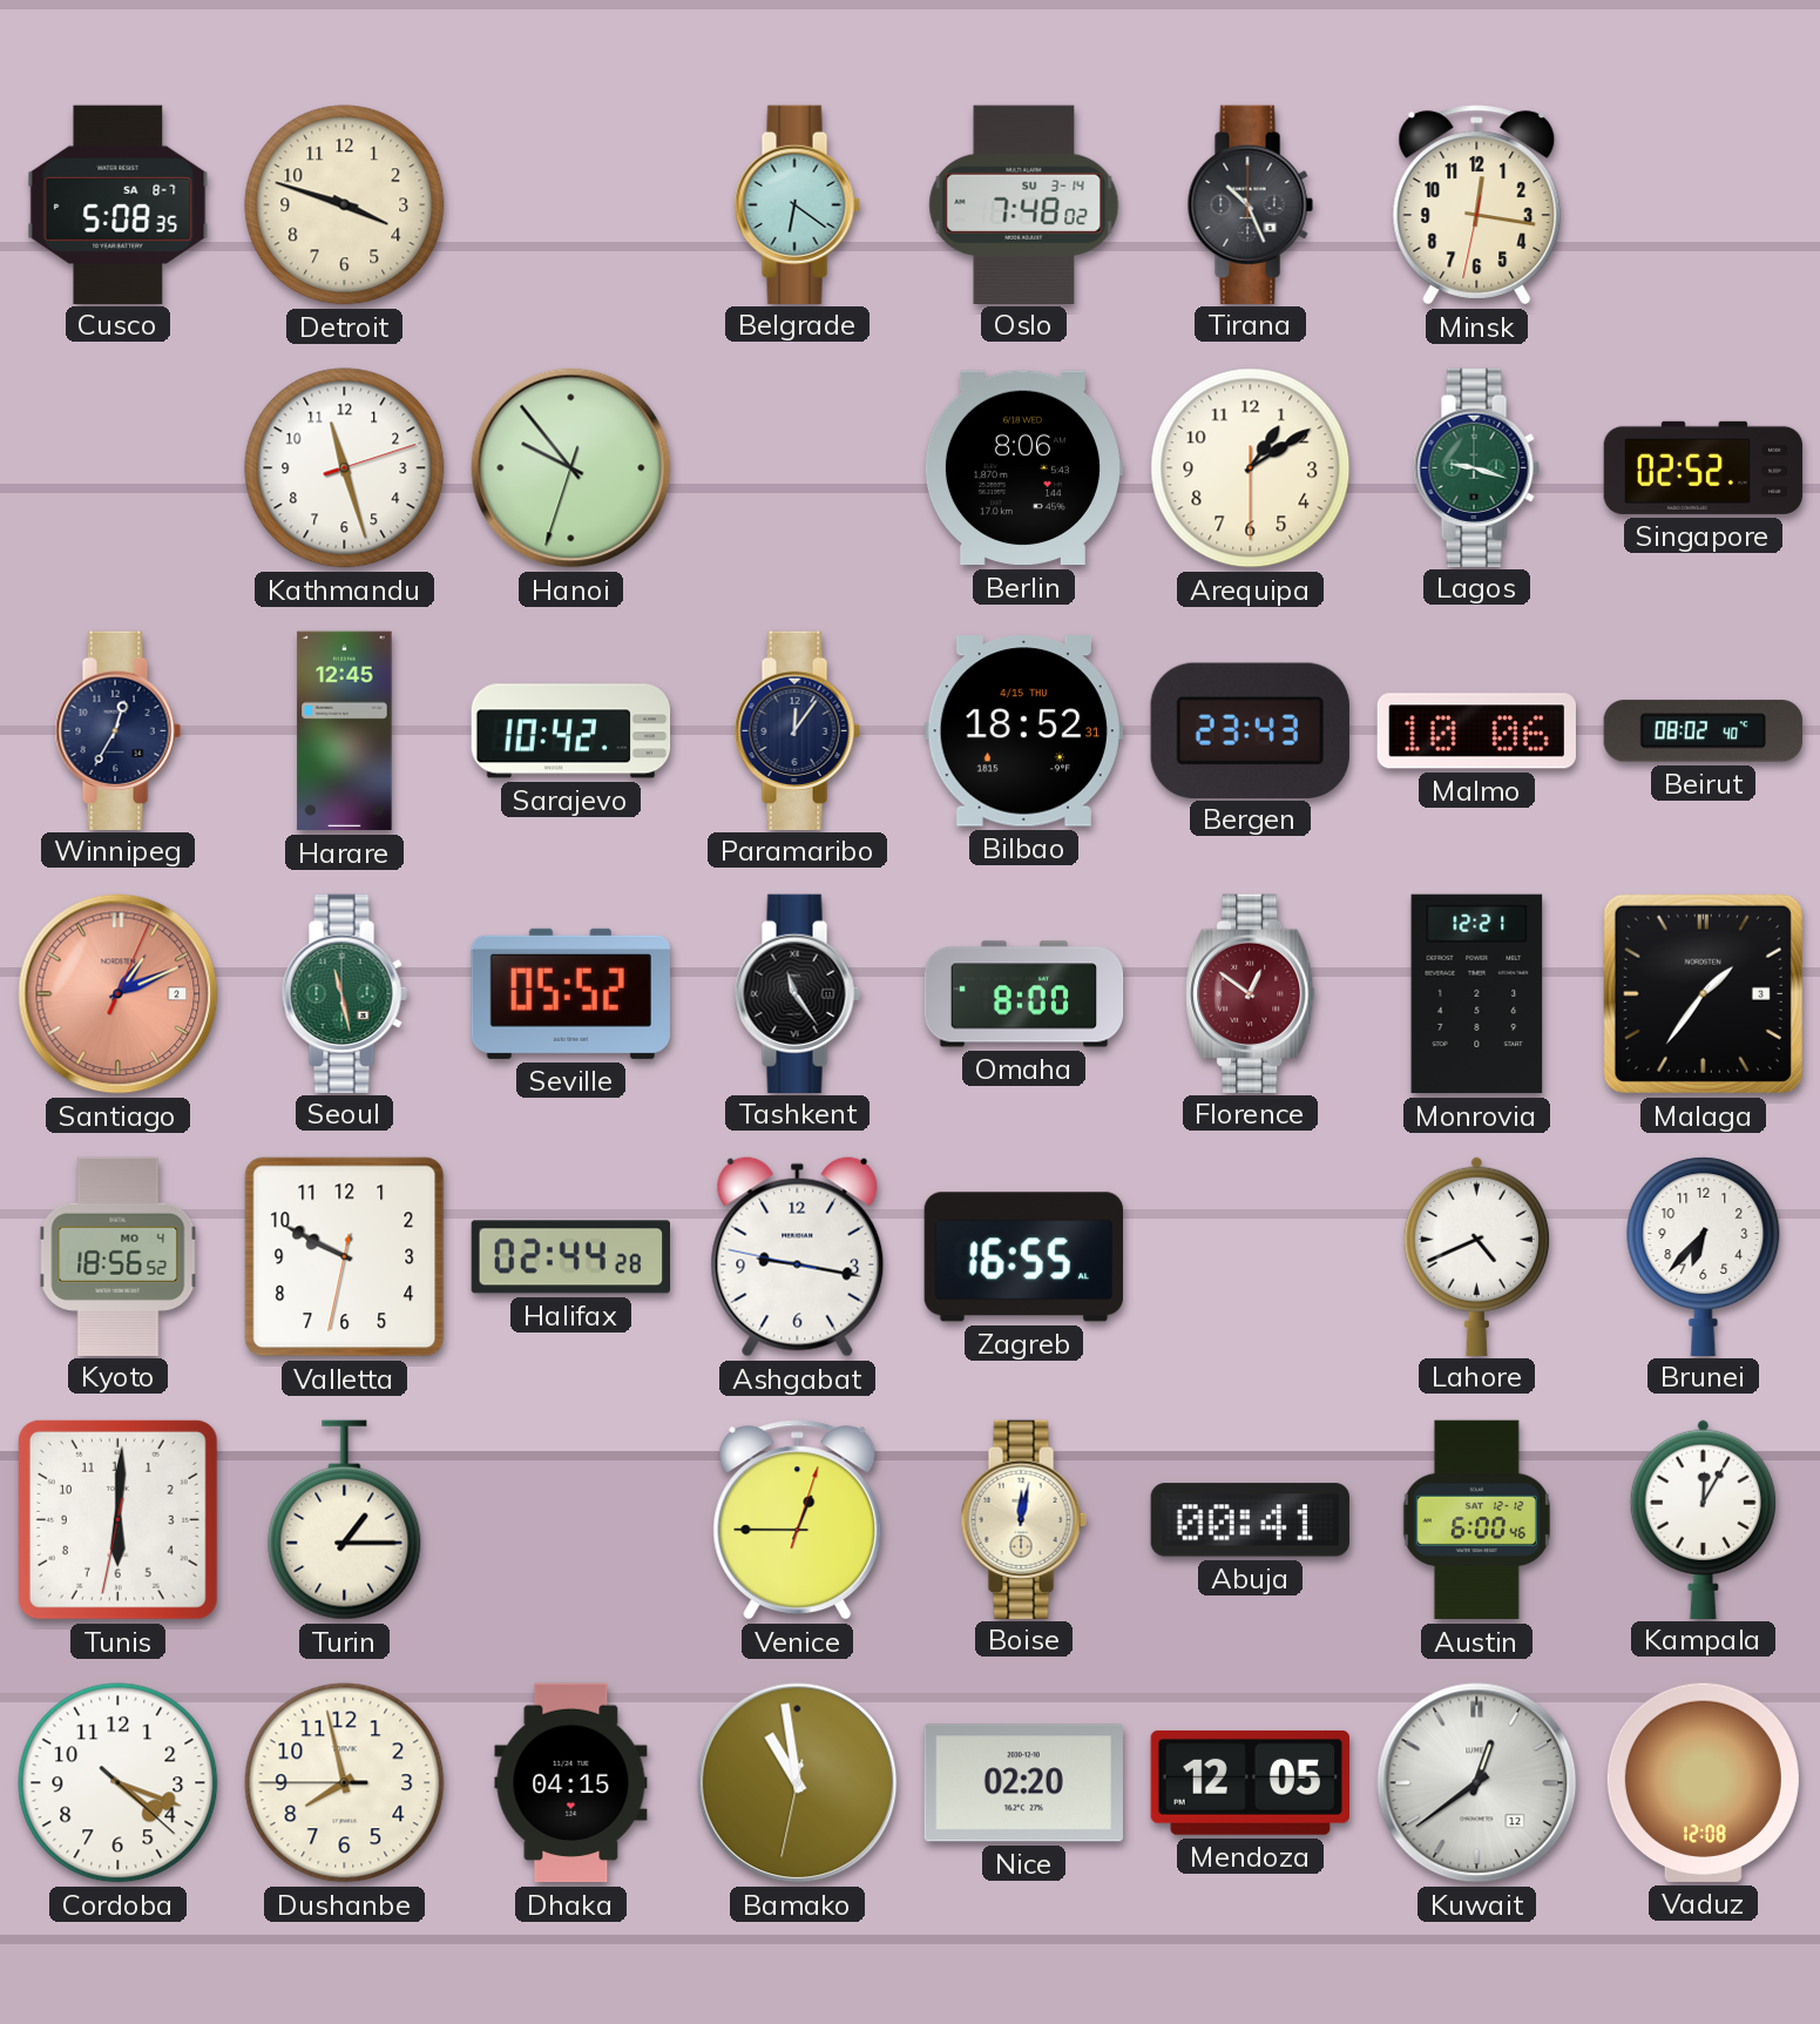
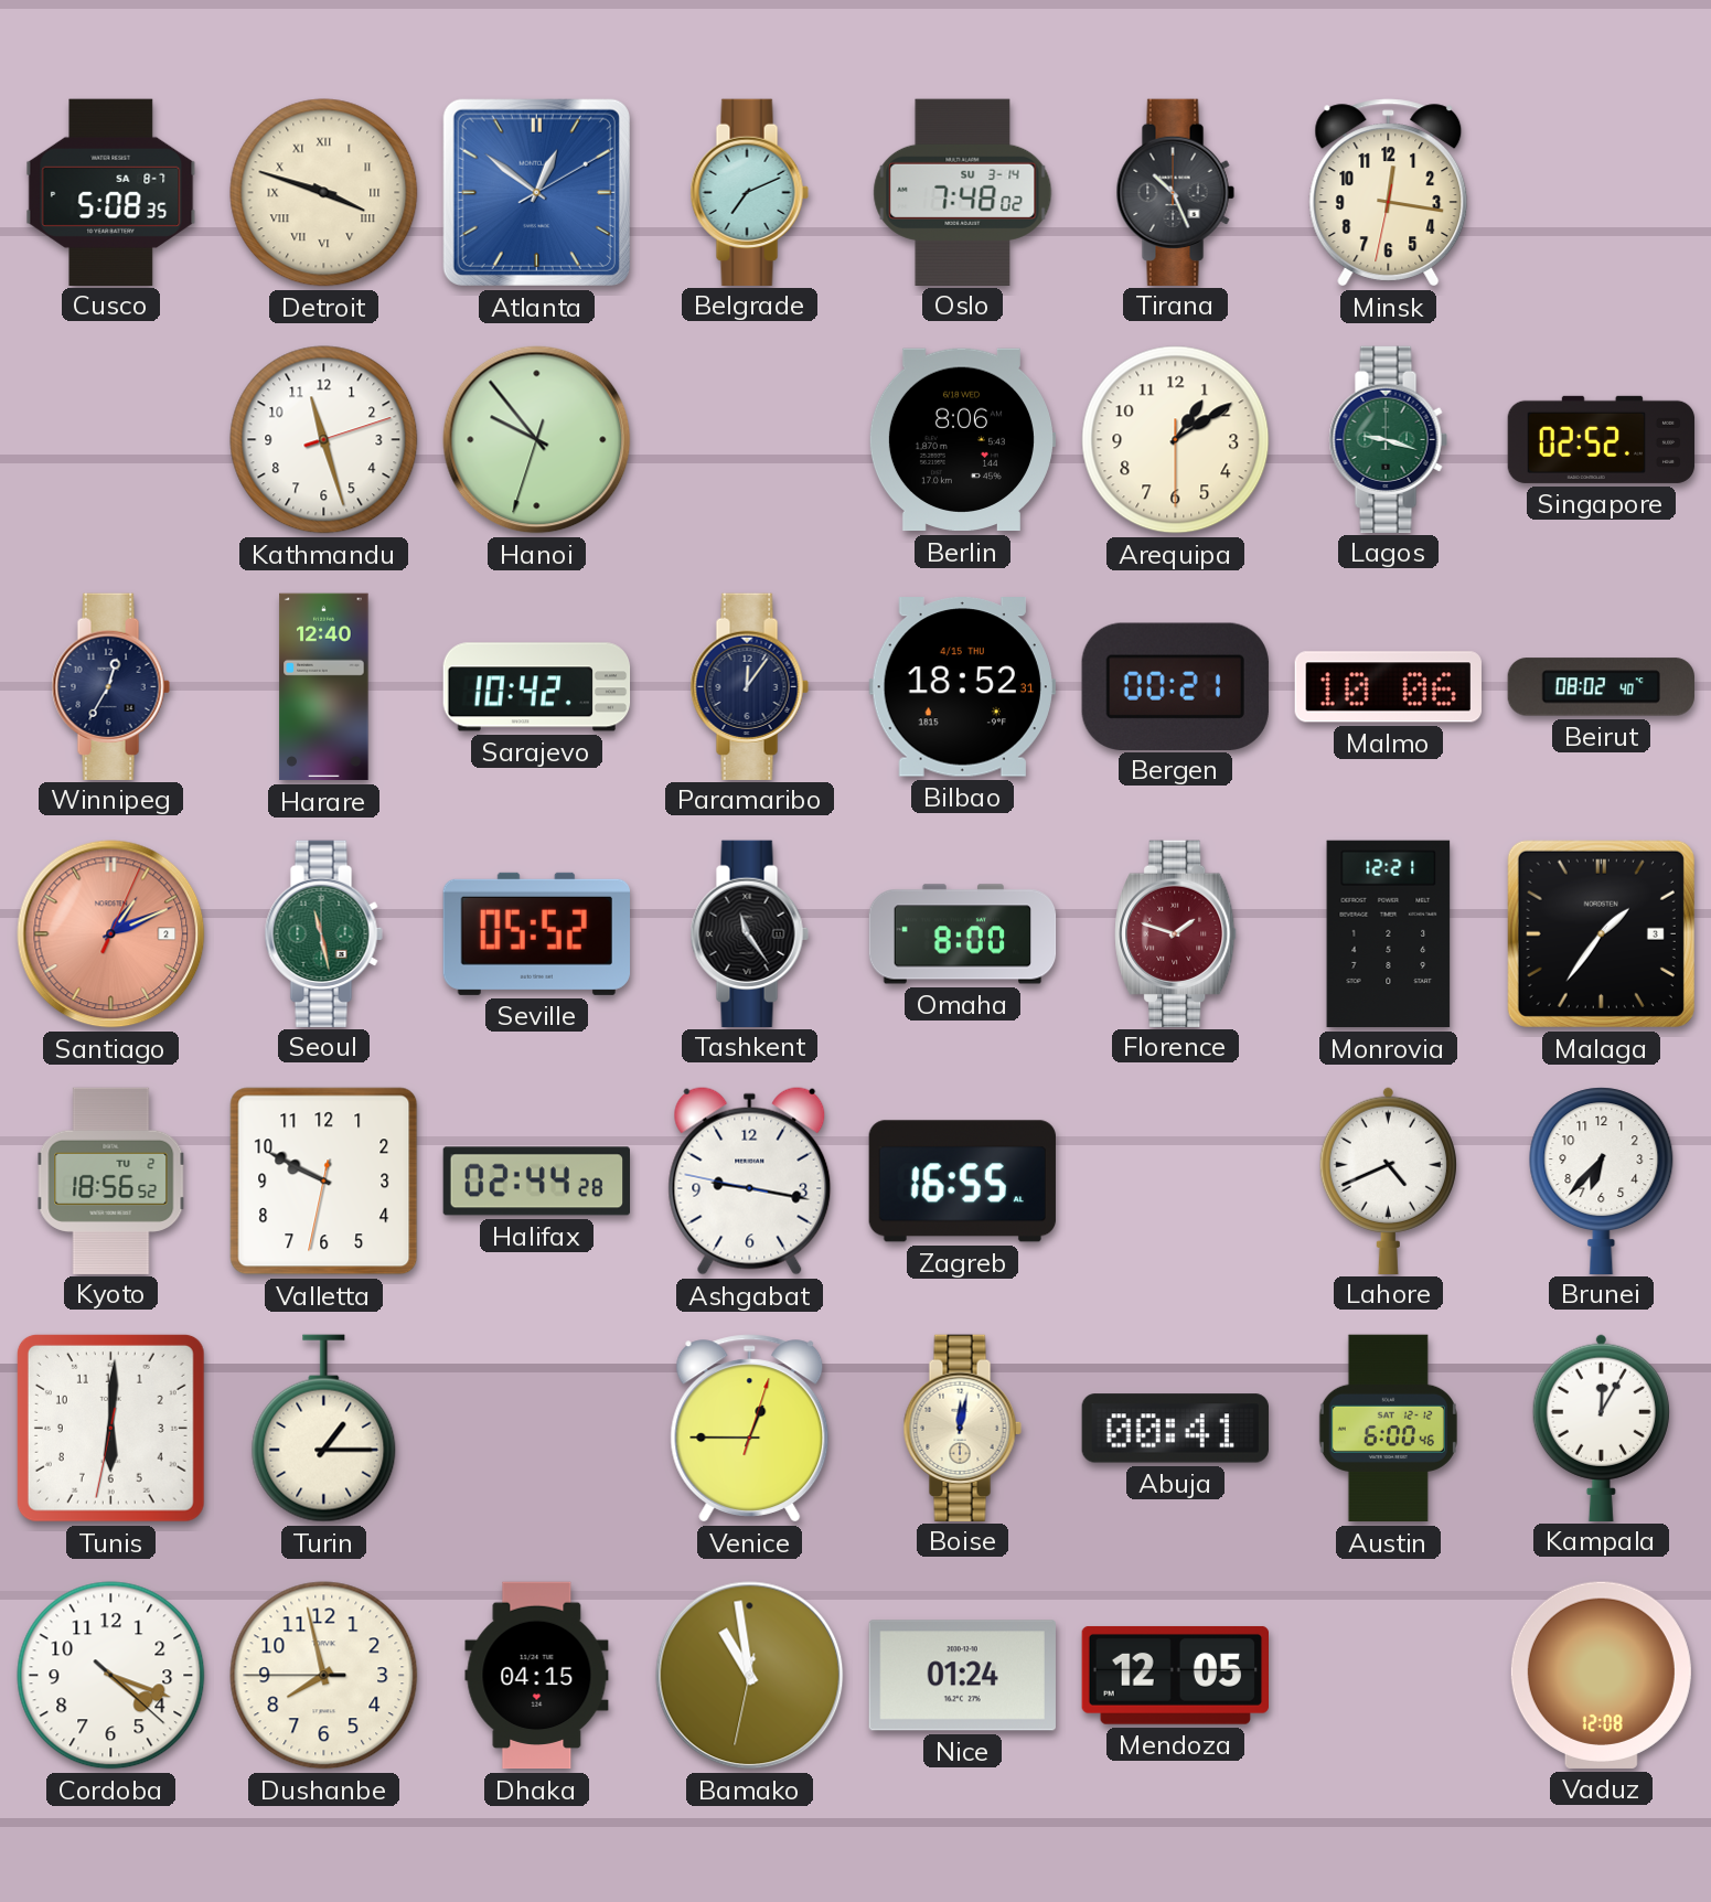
Detroit numerals: Arabic -> Roman (324, 193)
Atlanta: none -> 12:51 (536, 192)
Belgrade: 6:21 -> 7:11 (749, 192)
Harare: 12:45 -> 12:40 (324, 687)
Bergen: 23:43 -> 00:21 (1175, 686)
Florence: 12:51 -> 1:48 (1176, 933)
Kyoto date: MO 4 -> TU 2 (111, 1180)
Nice: 02:20 -> 01:24 (962, 1676)
Kuwait: 12:39 -> none (1477, 1783)
